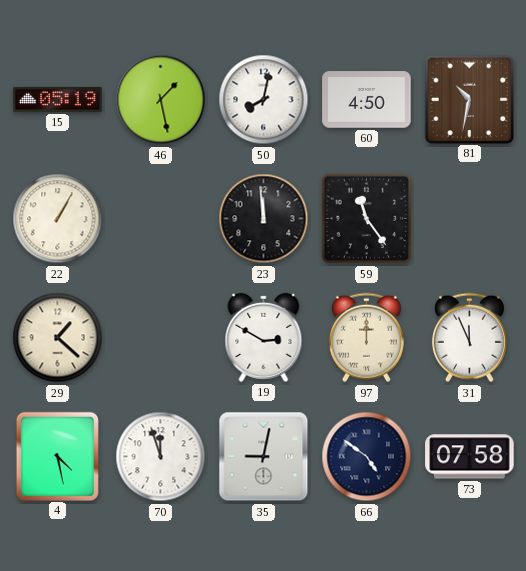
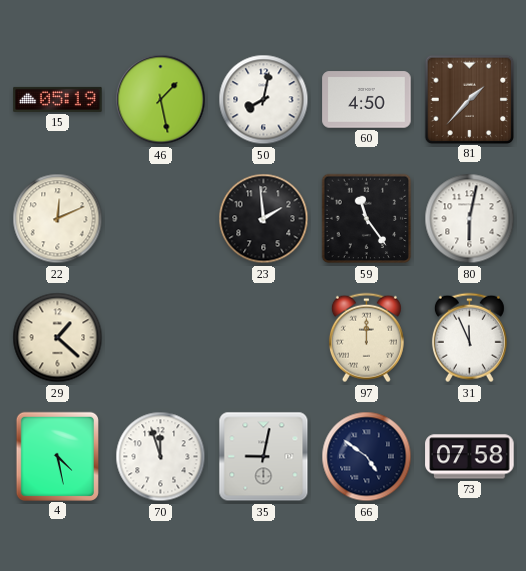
81: 10:32 -> 1:37 (469, 99)
22: 1:05 -> 12:11 (58, 219)
23: 11:59 -> 1:59 (264, 219)
80: none -> 6:02 (470, 219)
19: 2:50 -> none (264, 337)
